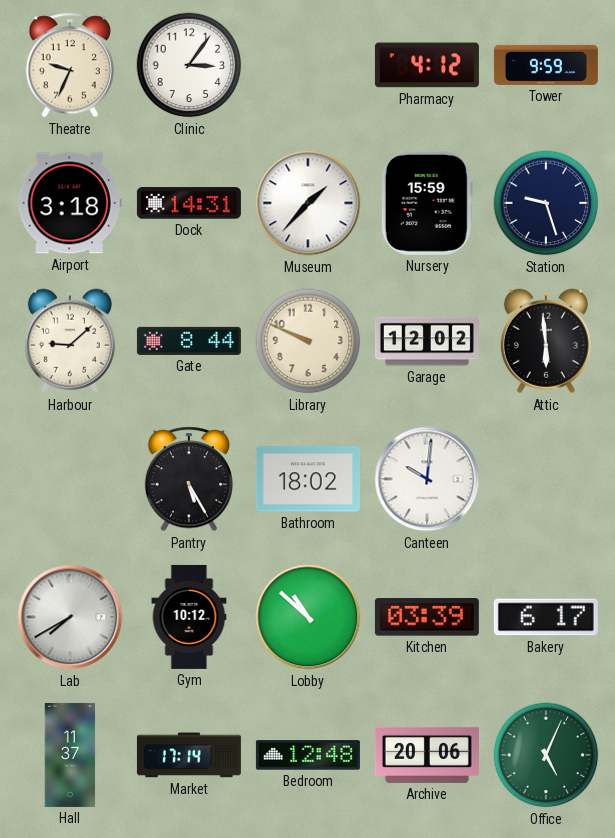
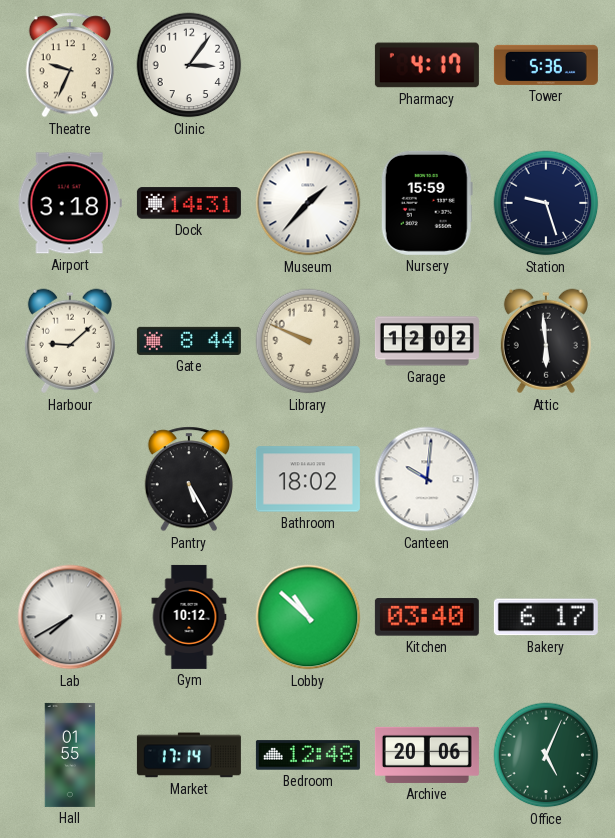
Pharmacy: 4:12 -> 4:17 (427, 65)
Tower: 9:59 -> 5:36 (546, 65)
Kitchen: 03:39 -> 03:40 (427, 617)
Hall: 11:37 -> 01:55 (70, 755)
